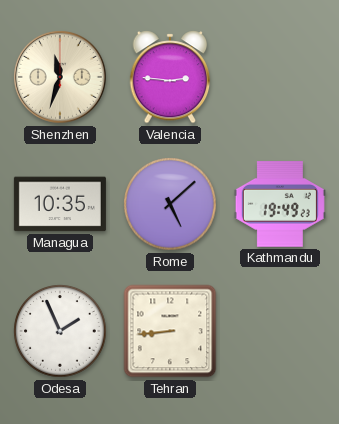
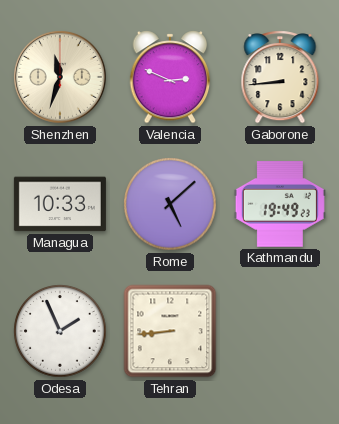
Valencia: 2:46 -> 2:49 (170, 77)
Gaborone: none -> 8:44 (280, 77)
Managua: 10:35 -> 10:33 (60, 204)
